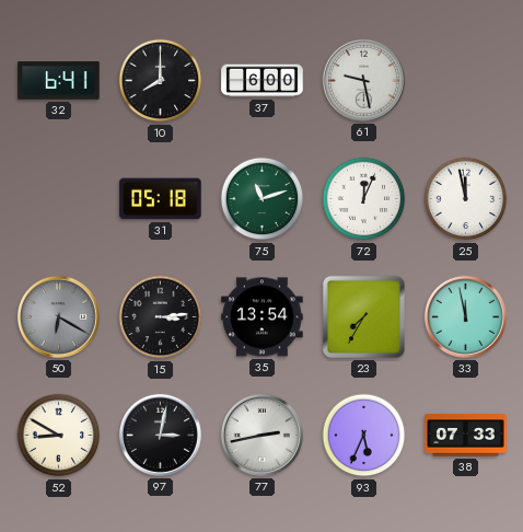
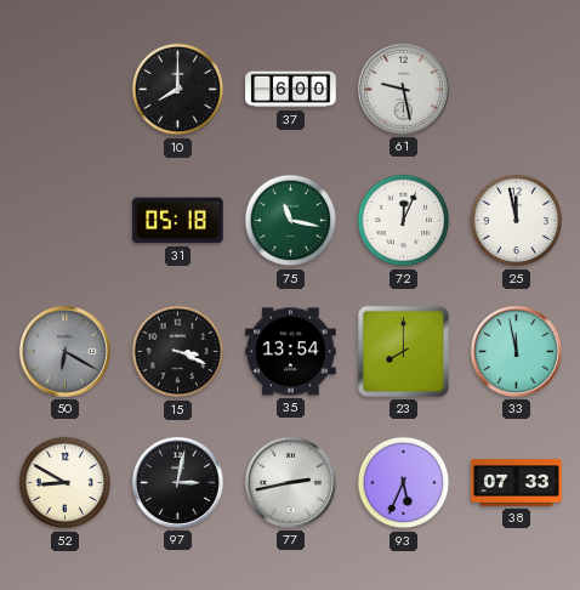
32: 6:41 -> none (59, 81)
75: 11:12 -> 11:17 (291, 221)
15: 3:14 -> 3:19 (178, 352)
23: 7:35 -> 8:00 (403, 351)
